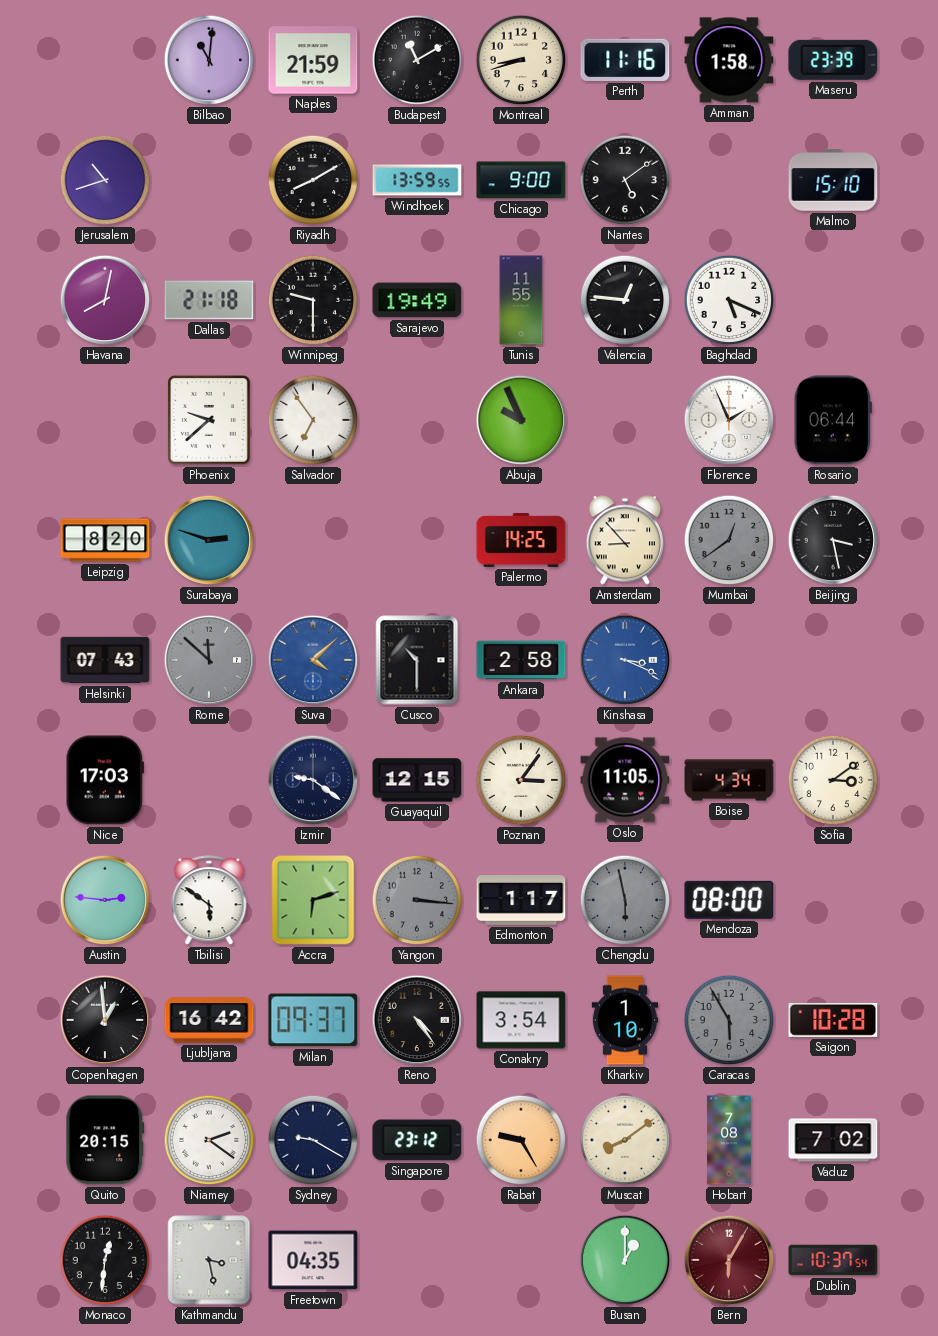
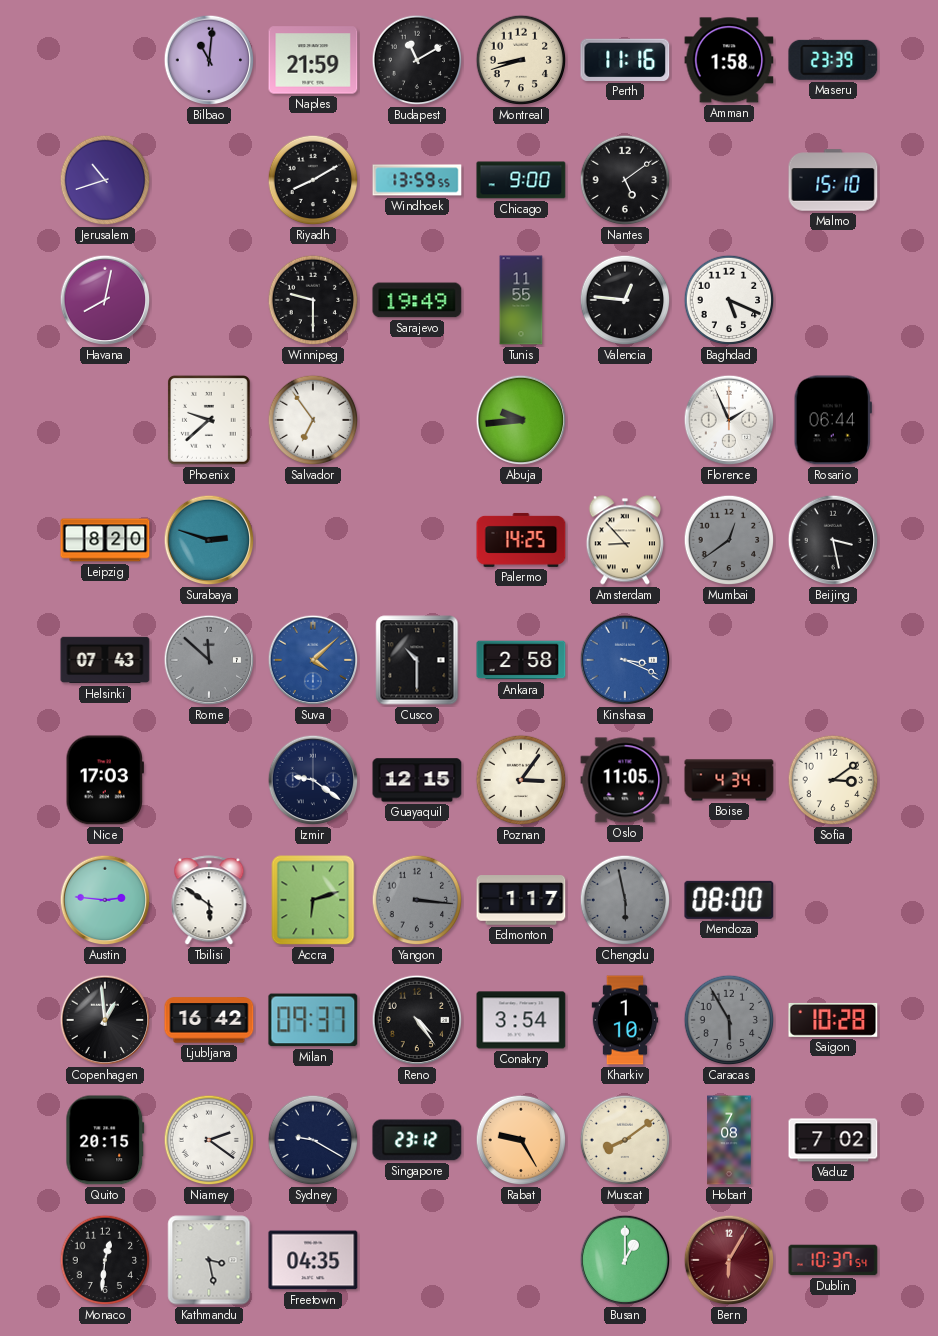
Dallas: 21:18 -> none (209, 300)
Abuja: 9:56 -> 9:44 (521, 420)
